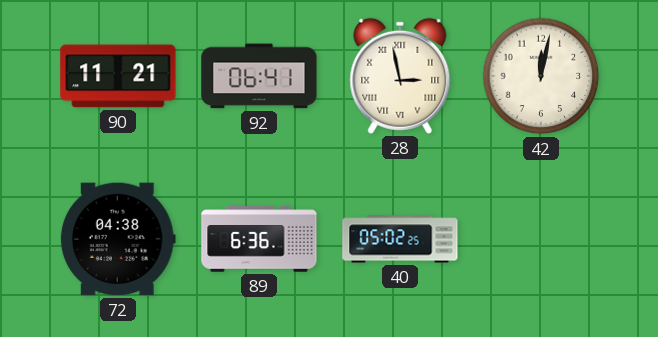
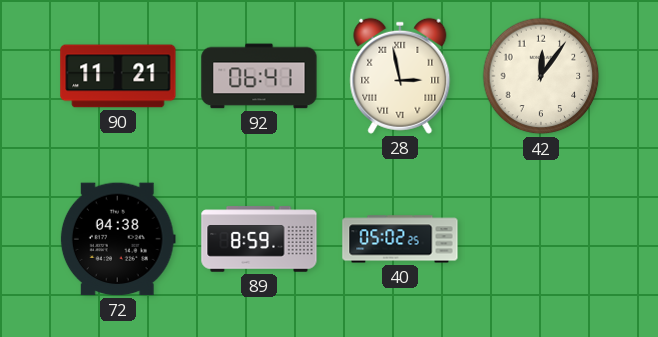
42: 12:02 -> 12:06 (541, 76)
89: 6:36 -> 8:59 (259, 239)
